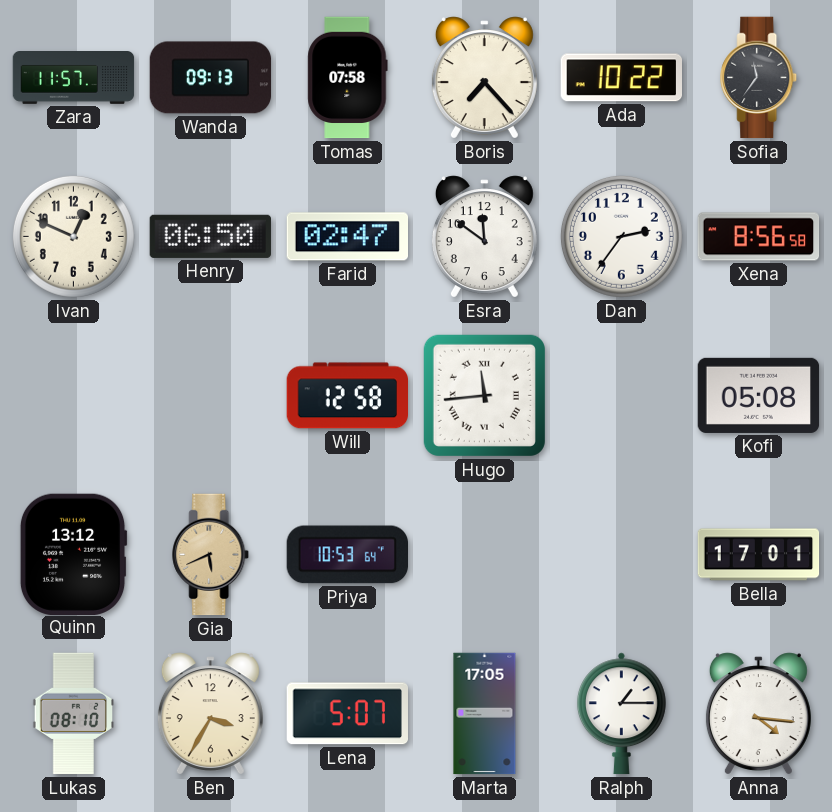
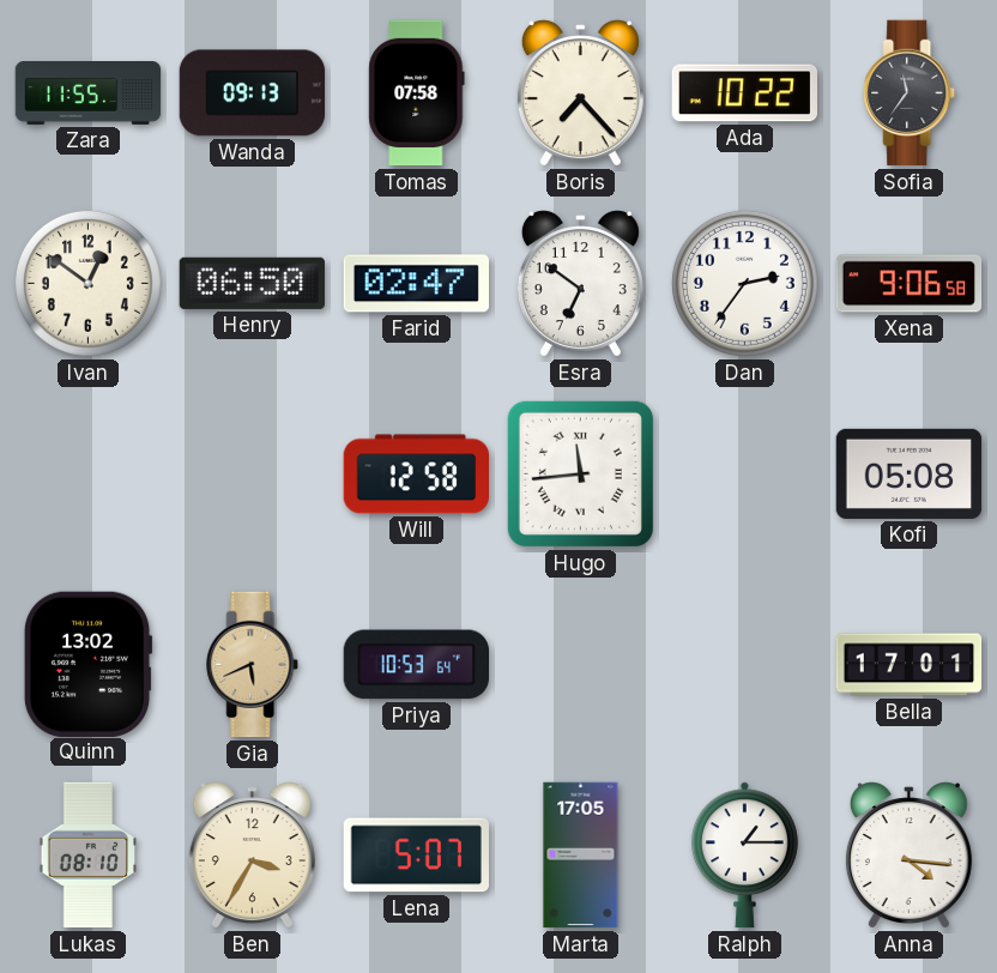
Zara: 11:57 -> 11:55 (89, 93)
Ivan: 12:49 -> 12:51 (87, 283)
Esra: 11:51 -> 6:51 (580, 284)
Xena: 8:56 -> 9:06 (910, 284)
Quinn: 13:12 -> 13:02 (87, 664)
